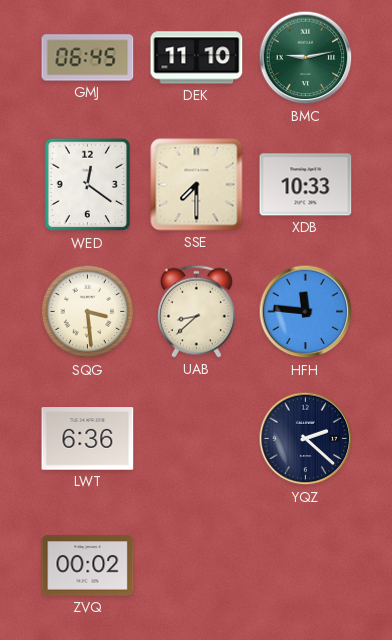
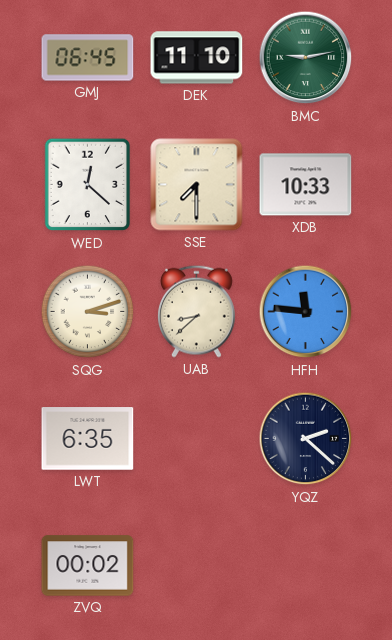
WED: 12:21 -> 12:22 (88, 185)
SQG: 3:29 -> 3:12 (88, 312)
LWT: 6:36 -> 6:35 (88, 439)
